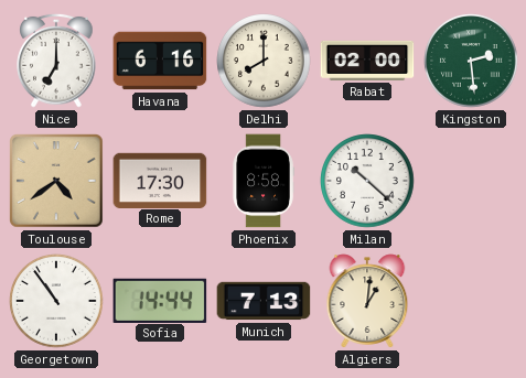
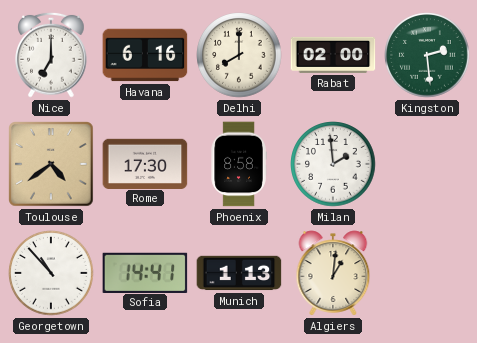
Milan: 10:22 -> 1:59 (333, 164)
Georgetown: 10:54 -> 10:53 (51, 273)
Sofia: 14:44 -> 14:41 (145, 272)
Munich: 7:13 -> 1:13 (239, 273)
